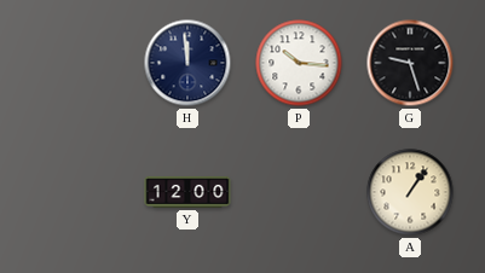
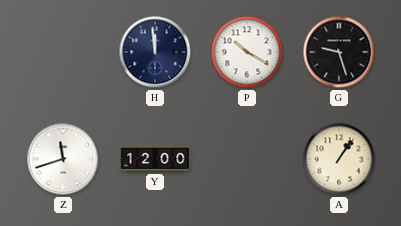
P: 10:16 -> 10:20 (247, 52)
Z: none -> 11:42 (63, 159)
